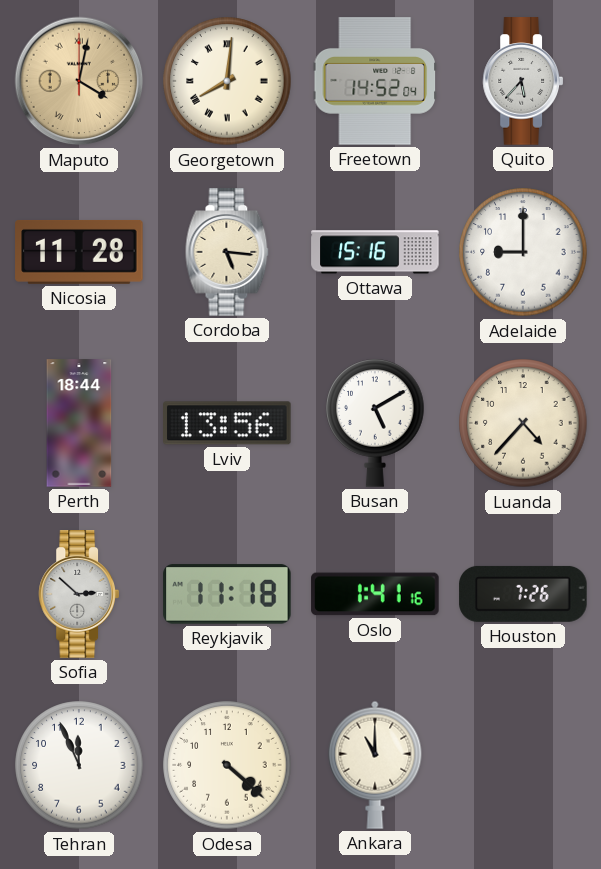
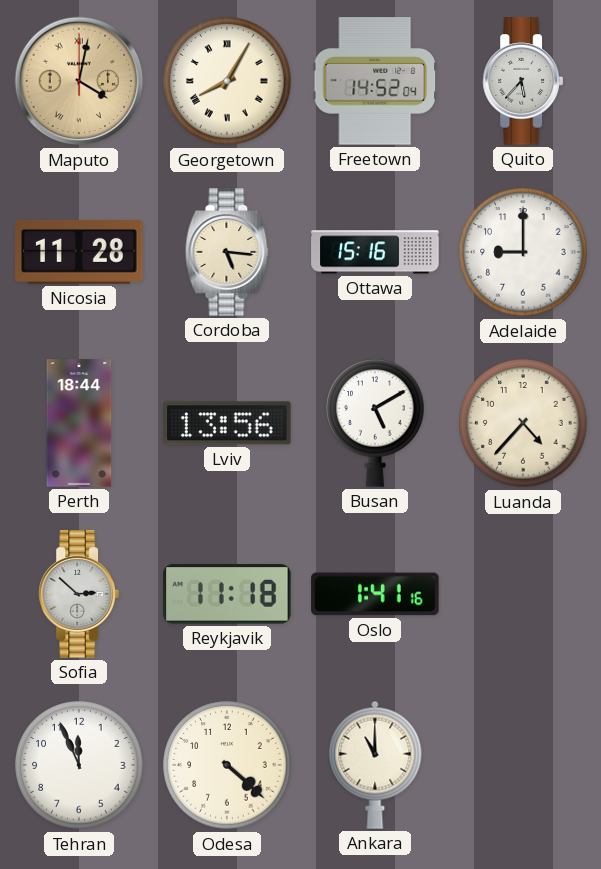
Georgetown: 8:01 -> 8:05 (227, 81)
Houston: 7:26 -> none (523, 594)
